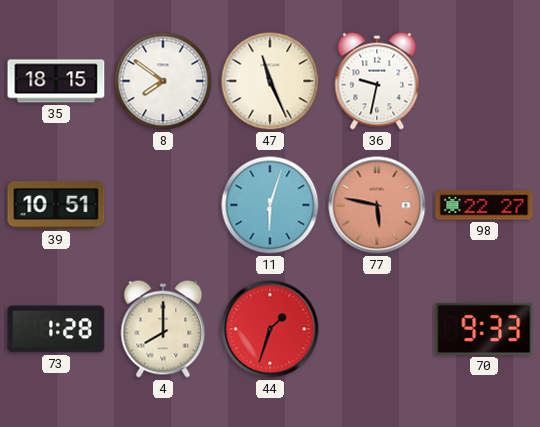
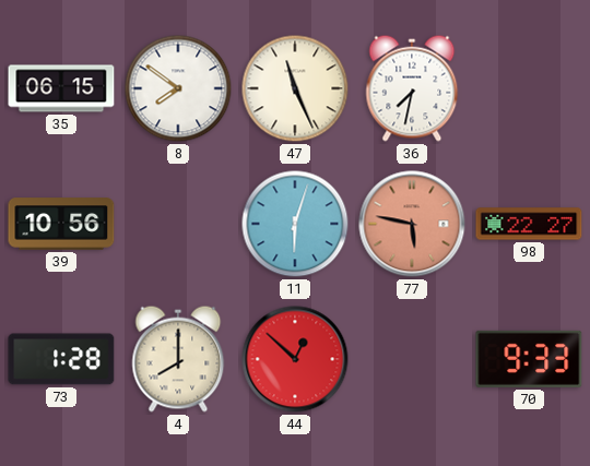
35: 18:15 -> 06:15 (61, 88)
36: 9:32 -> 7:32 (412, 88)
39: 10:51 -> 10:56 (61, 224)
44: 1:33 -> 12:52 (295, 359)
